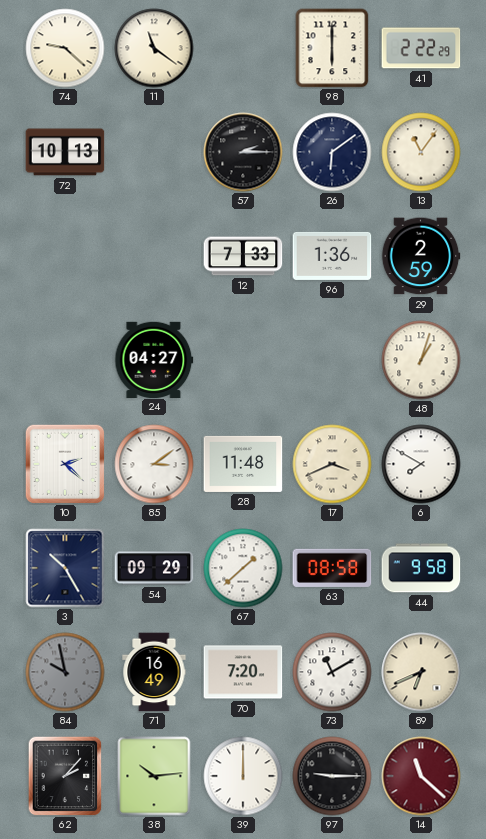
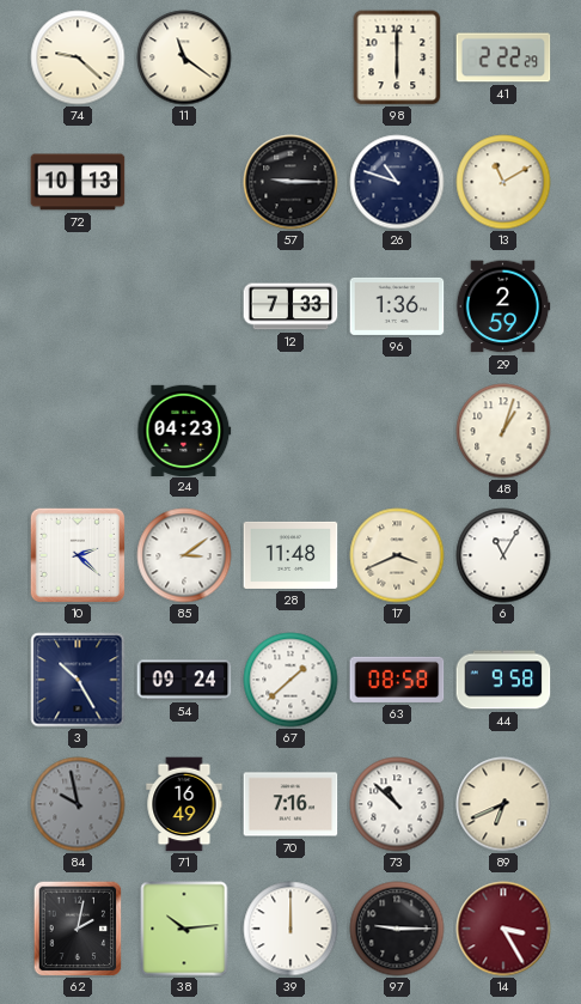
57: 2:15 -> 9:15 (290, 182)
26: 6:09 -> 10:48 (397, 182)
13: 11:06 -> 11:10 (503, 182)
24: 04:27 -> 04:23 (184, 430)
6: 7:50 -> 11:05 (503, 555)
54: 09:29 -> 09:24 (184, 680)
70: 7:20 -> 7:16 (290, 804)
73: 11:10 -> 10:52 (397, 804)
62: 2:07 -> 2:02 (78, 929)
14: 11:22 -> 3:25 (503, 929)
